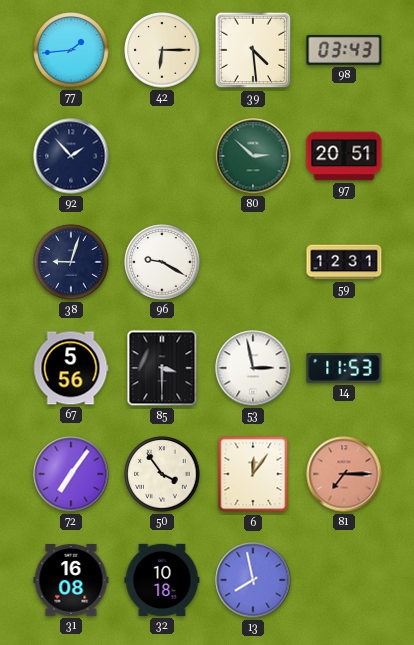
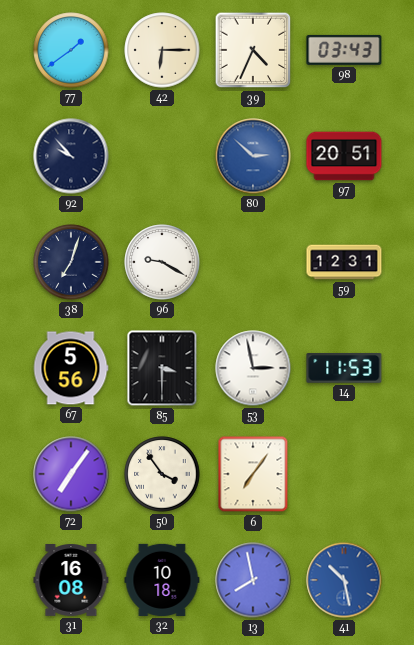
77: 1:44 -> 1:39 (71, 50)
39: 4:29 -> 4:34 (253, 50)
92: 1:53 -> 9:53 (71, 156)
80 dial: green -> blue (253, 156)
38: 9:03 -> 7:03 (71, 262)
6: 12:06 -> 7:06 (253, 474)
81: 7:15 -> none (344, 474)
41: none -> 10:28 (344, 580)
